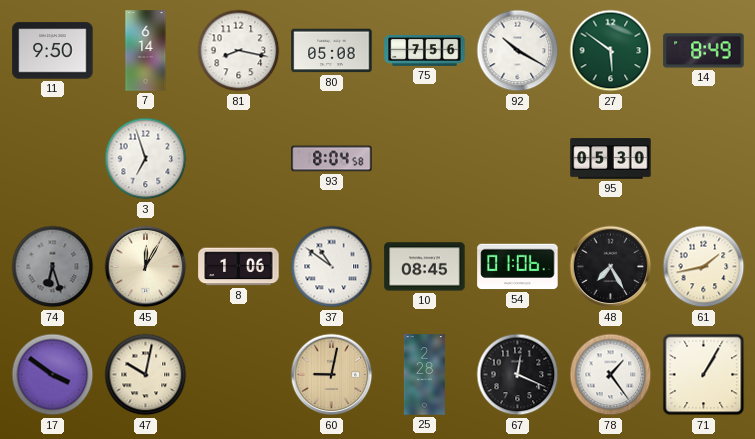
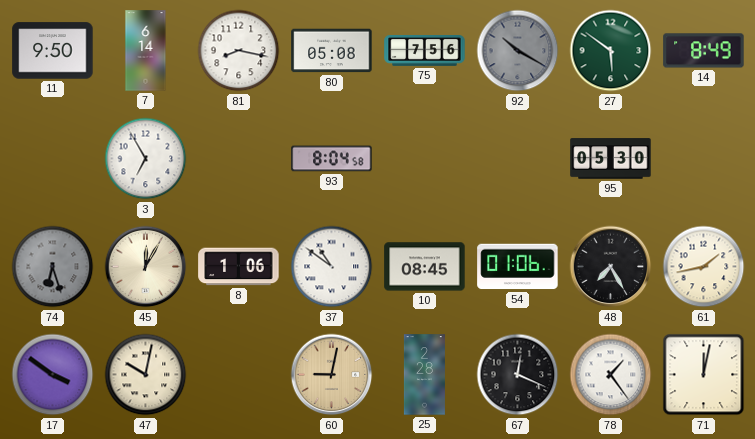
92 dial: white -> grey (518, 51)
3: 6:57 -> 6:55 (146, 159)
71: 1:05 -> 12:02 (704, 375)
